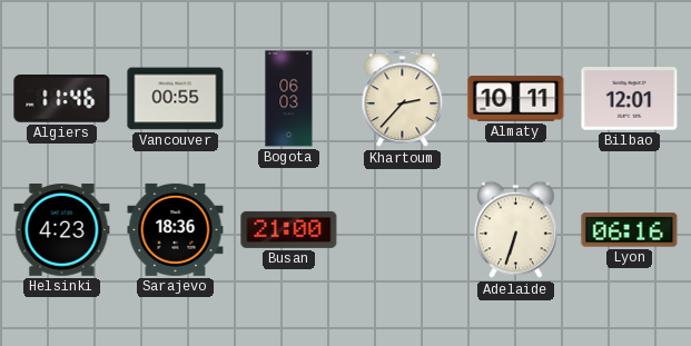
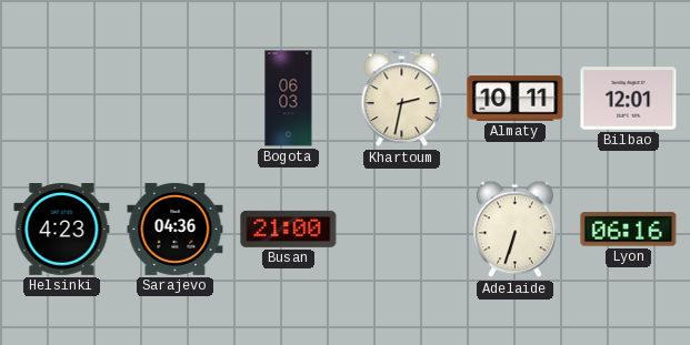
Algiers: 11:46 -> none (62, 99)
Vancouver: 00:55 -> none (176, 99)
Khartoum: 2:37 -> 2:32 (402, 99)
Sarajevo: 18:36 -> 04:36 (176, 229)
